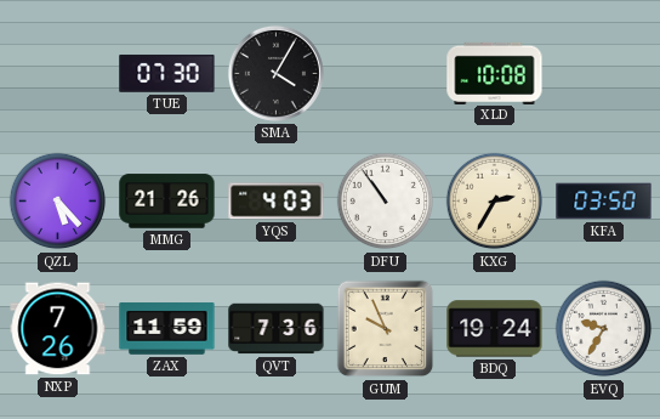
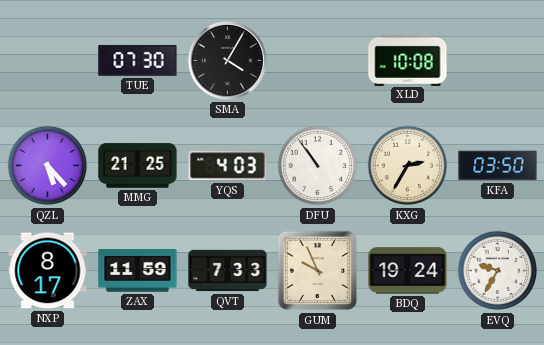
MMG: 21:26 -> 21:25 (138, 166)
NXP: 7:26 -> 8:17 (48, 271)
QVT: 7:36 -> 7:33 (228, 271)
